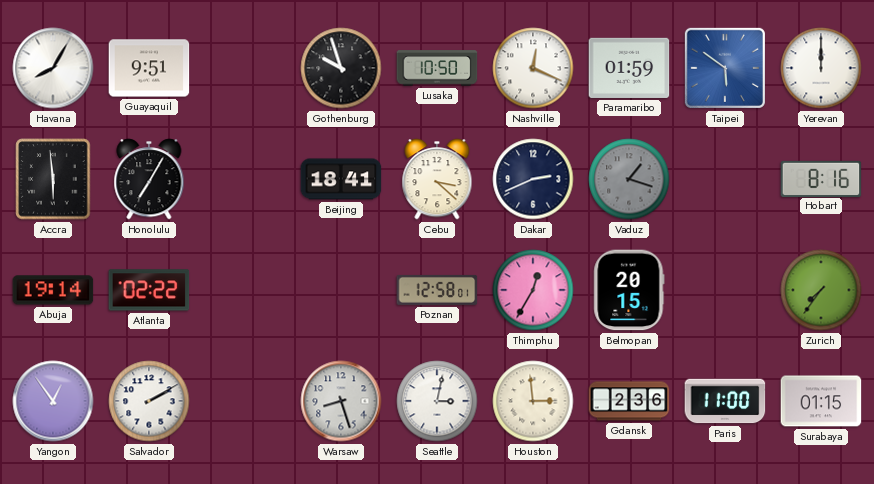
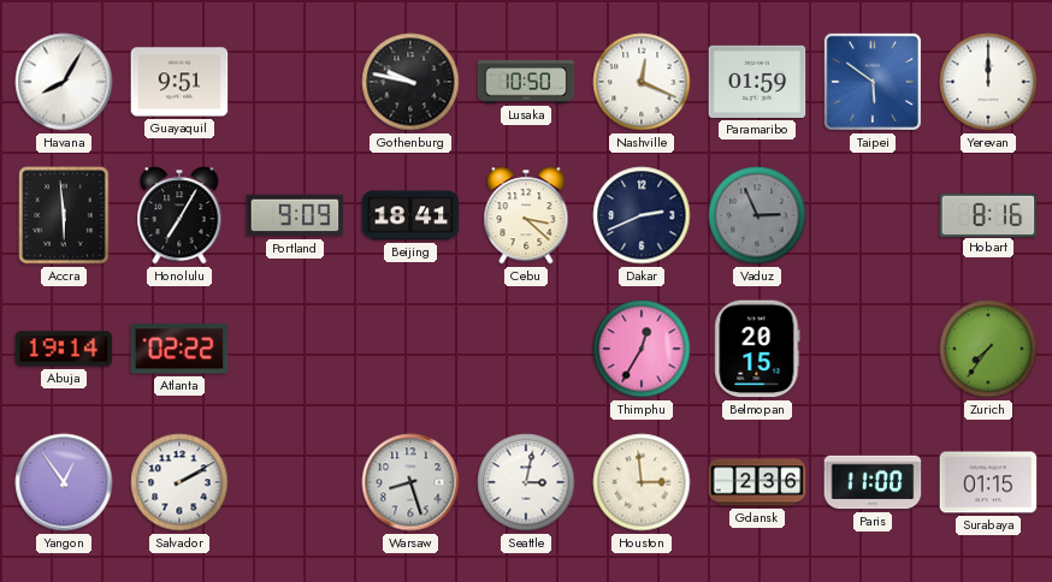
Gothenburg: 9:57 -> 9:47 (410, 82)
Portland: none -> 9:09 (295, 215)
Vaduz: 1:18 -> 2:56 (757, 215)
Poznan: 12:58 -> none (437, 290)
